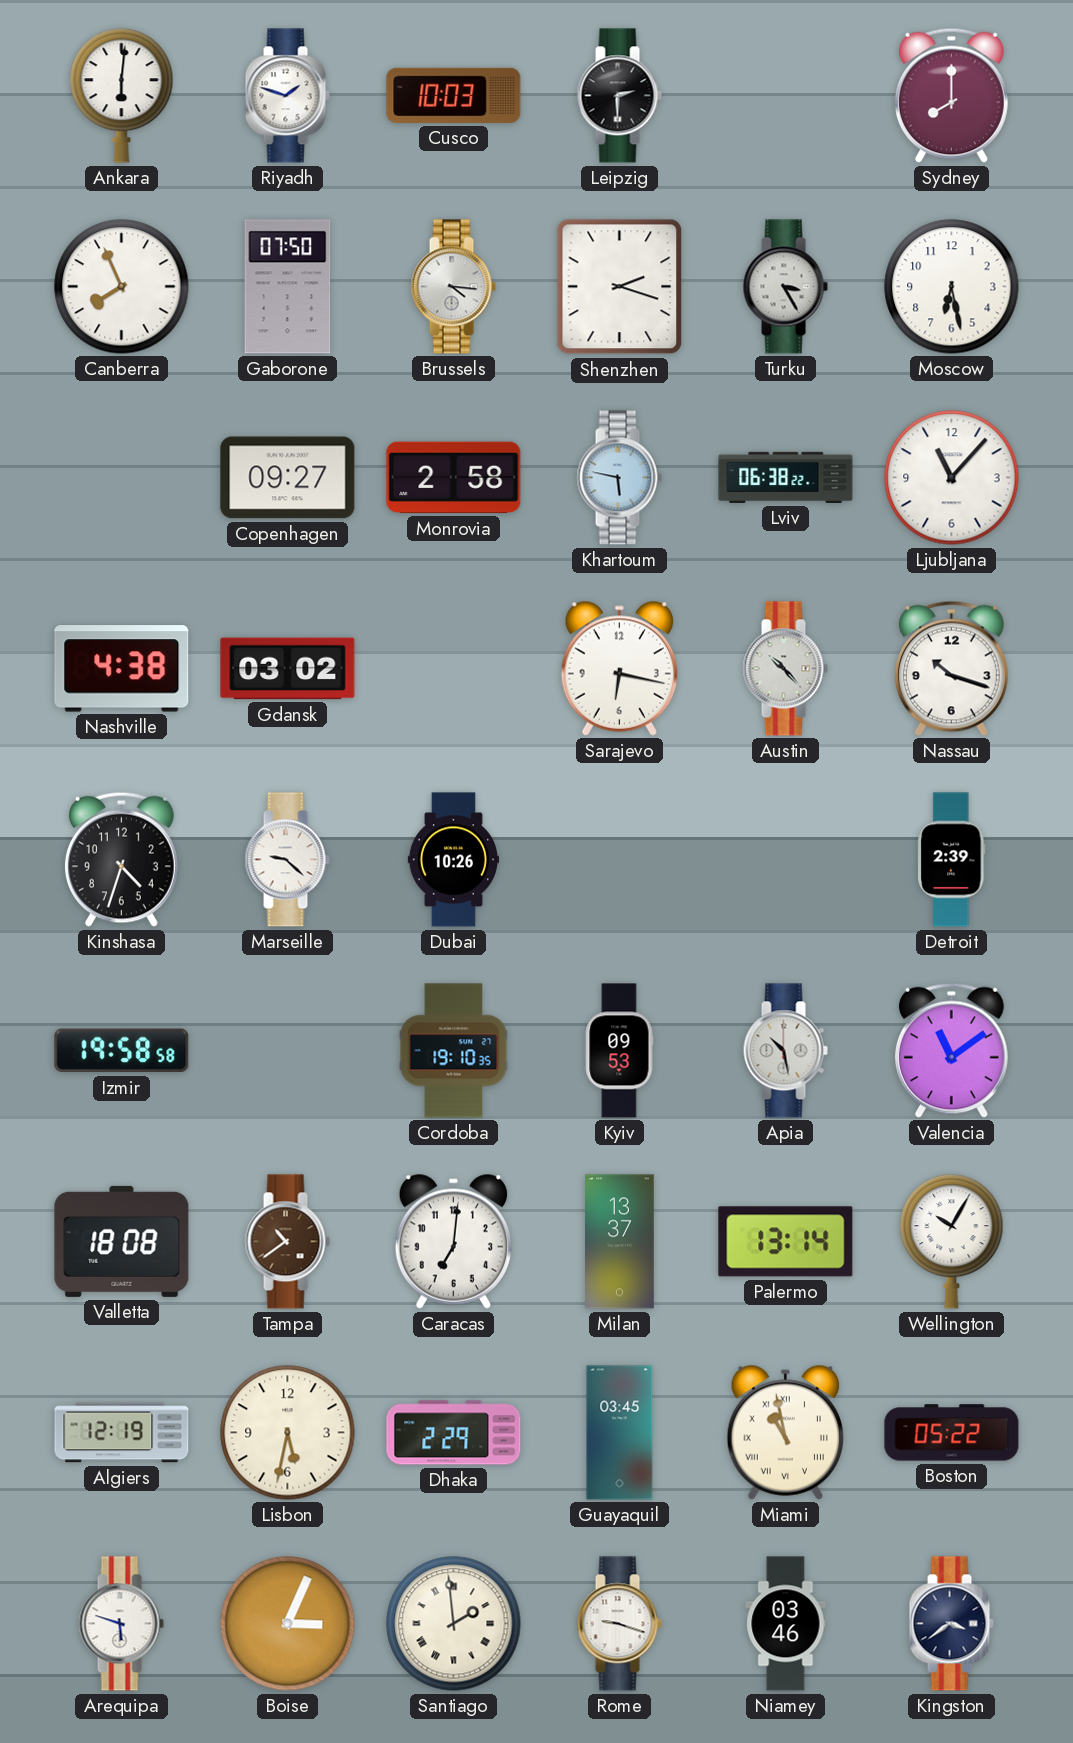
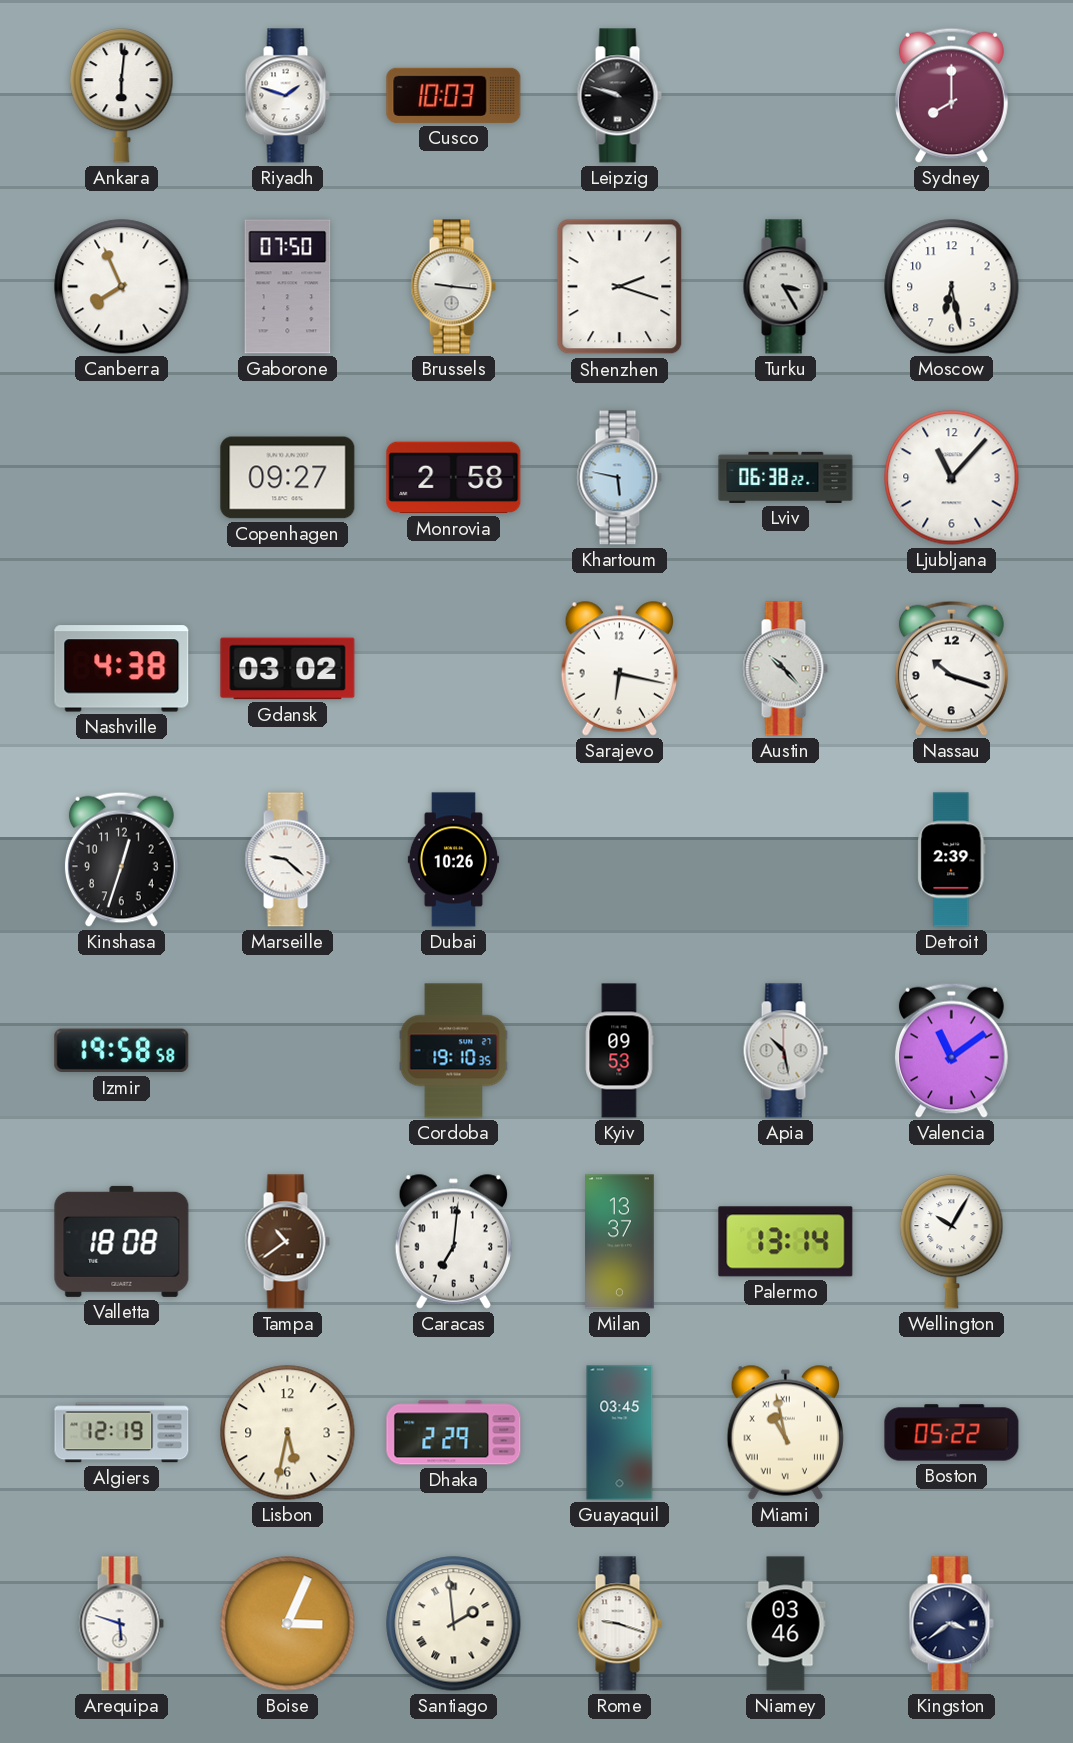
Leipzig: 2:30 -> 9:48 (619, 96)
Brussels: 4:16 -> 9:16 (453, 287)
Kinshasa: 4:33 -> 12:33 (121, 859)
